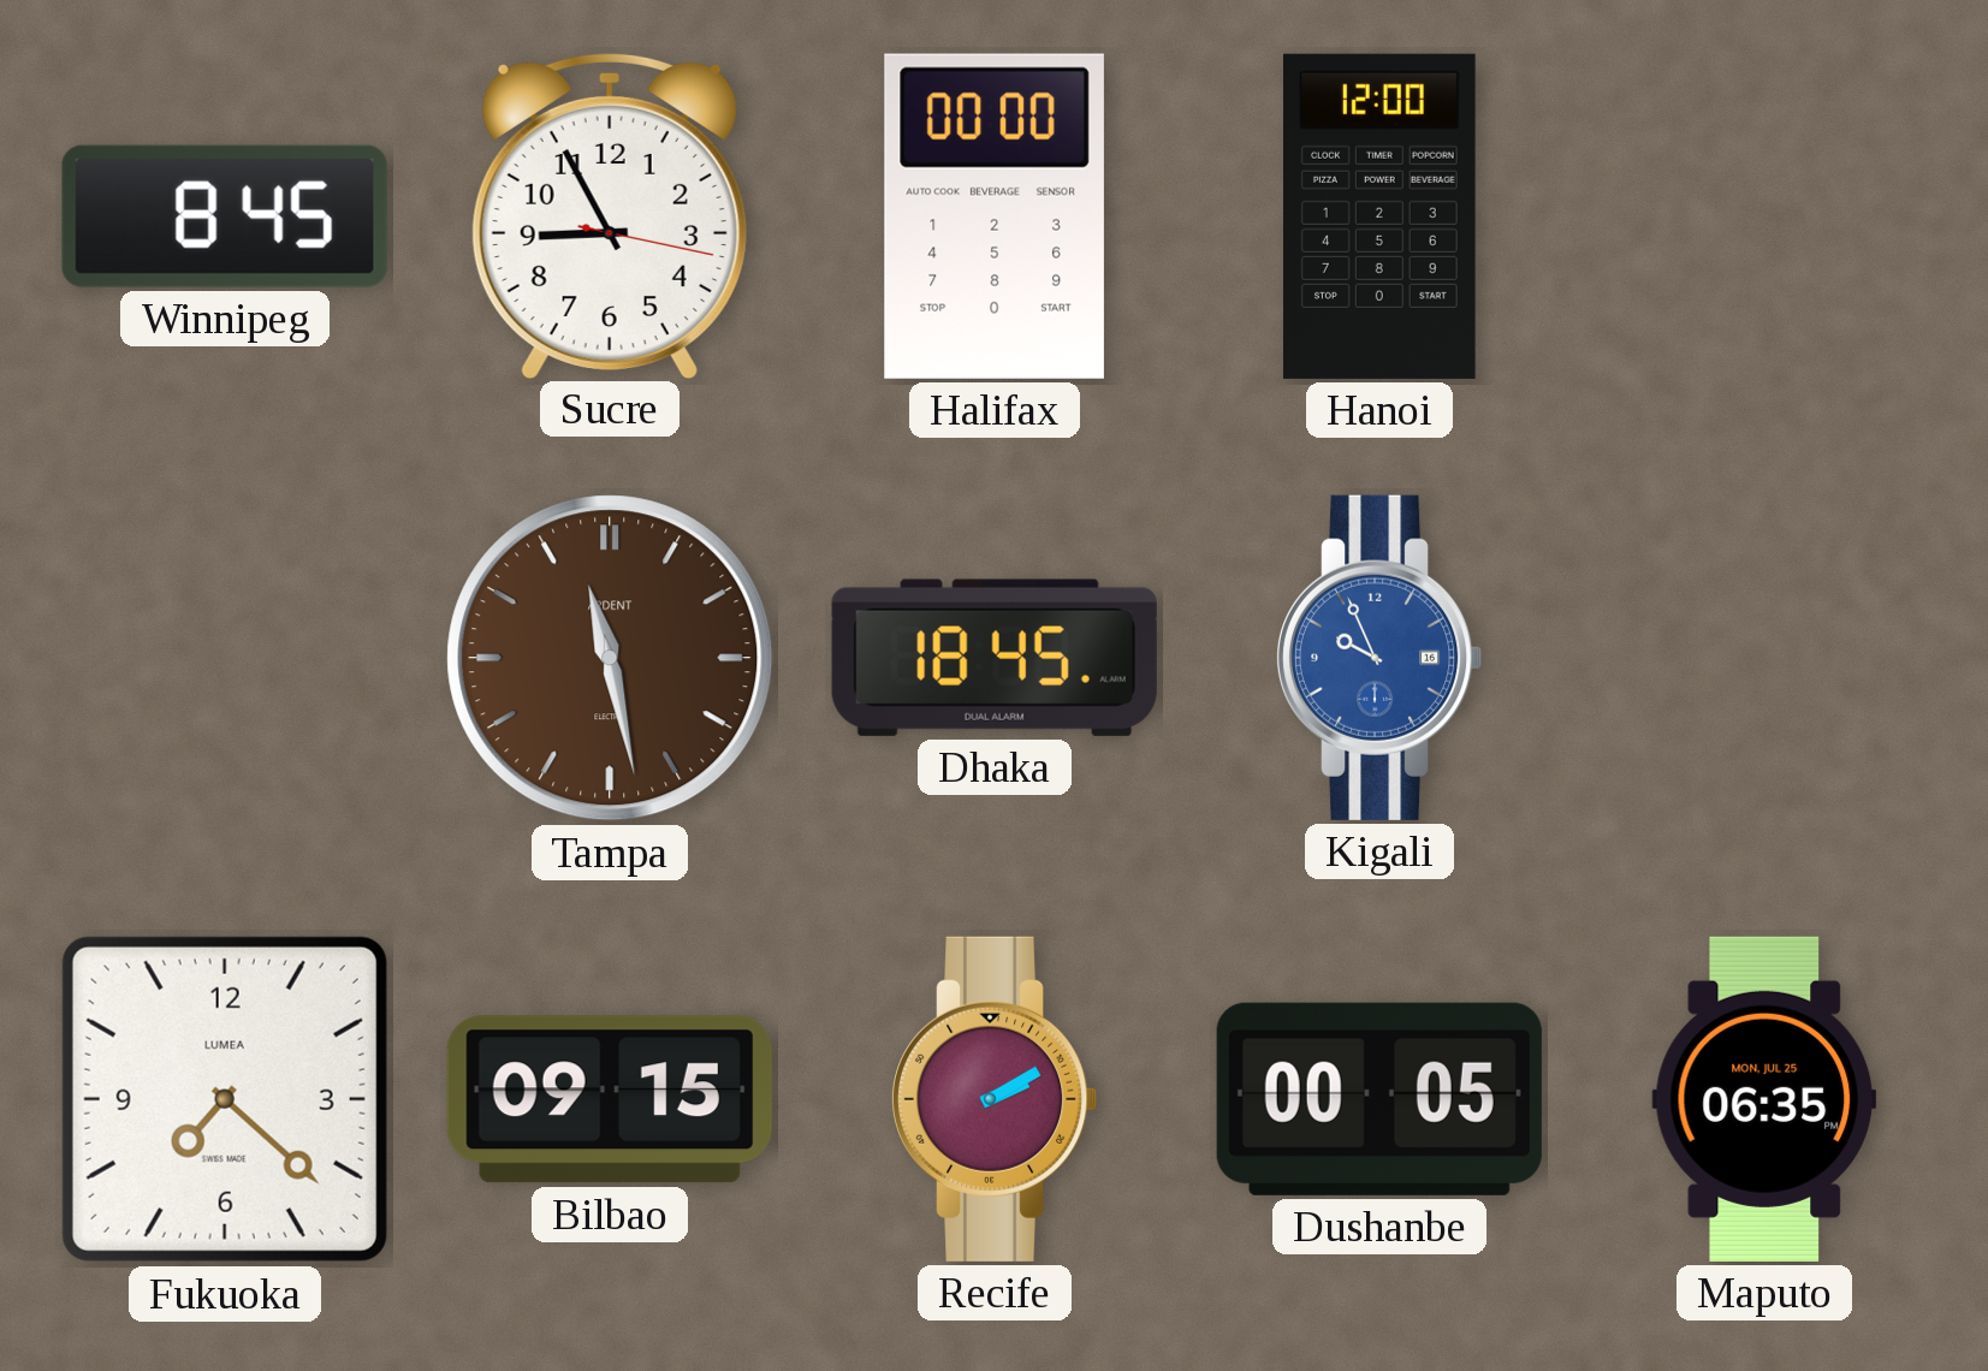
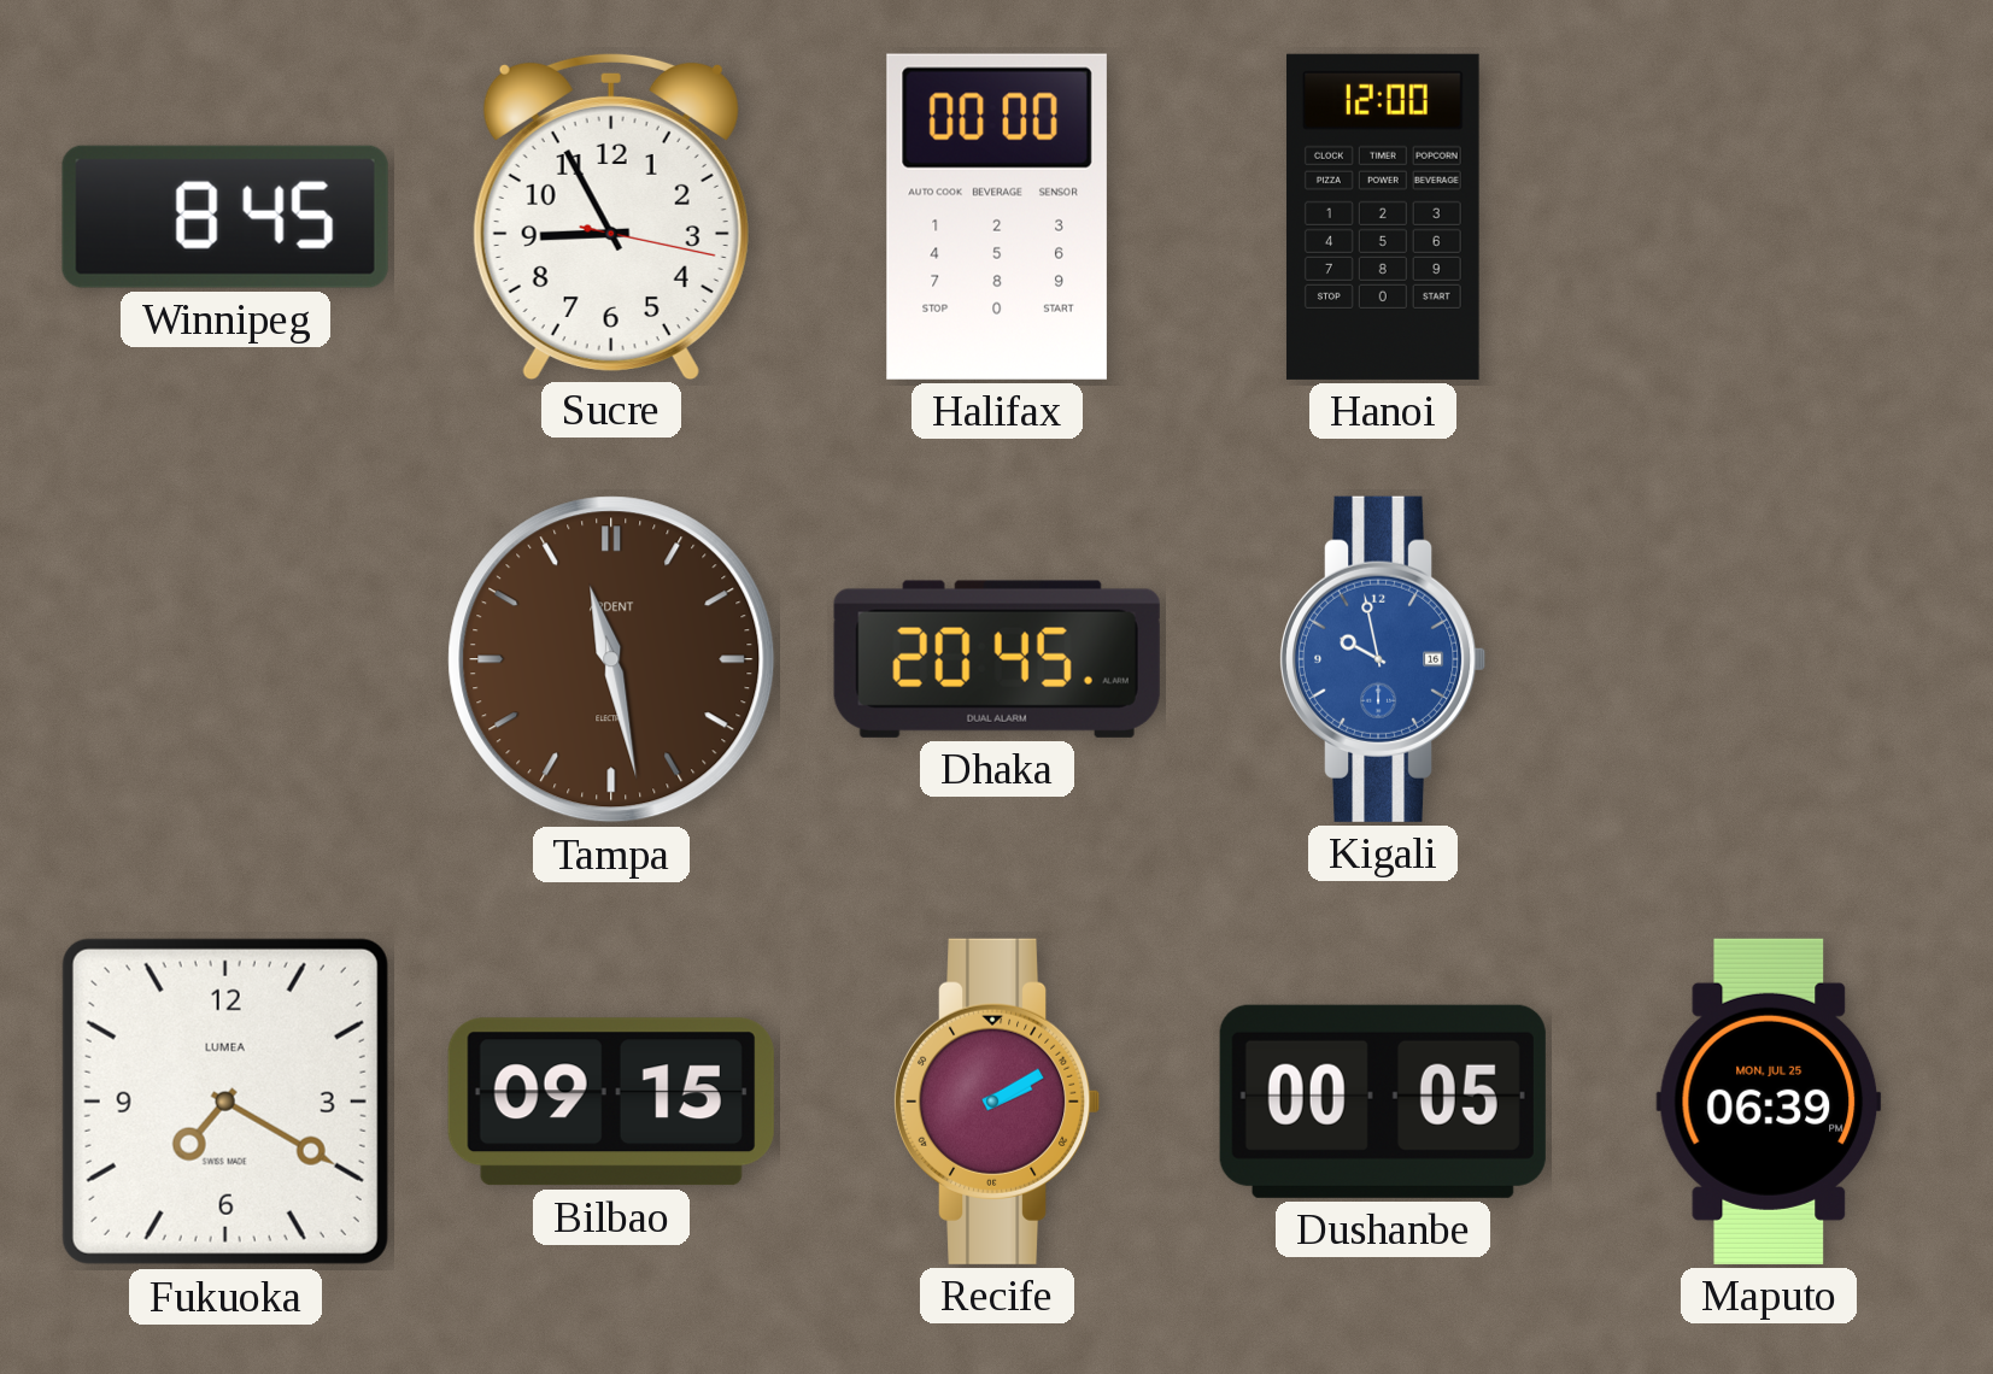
Dhaka: 18:45 -> 20:45 (997, 659)
Kigali: 9:56 -> 9:58 (1384, 659)
Fukuoka: 7:22 -> 7:20 (225, 1102)
Maputo: 06:35 -> 06:39 (1769, 1102)
